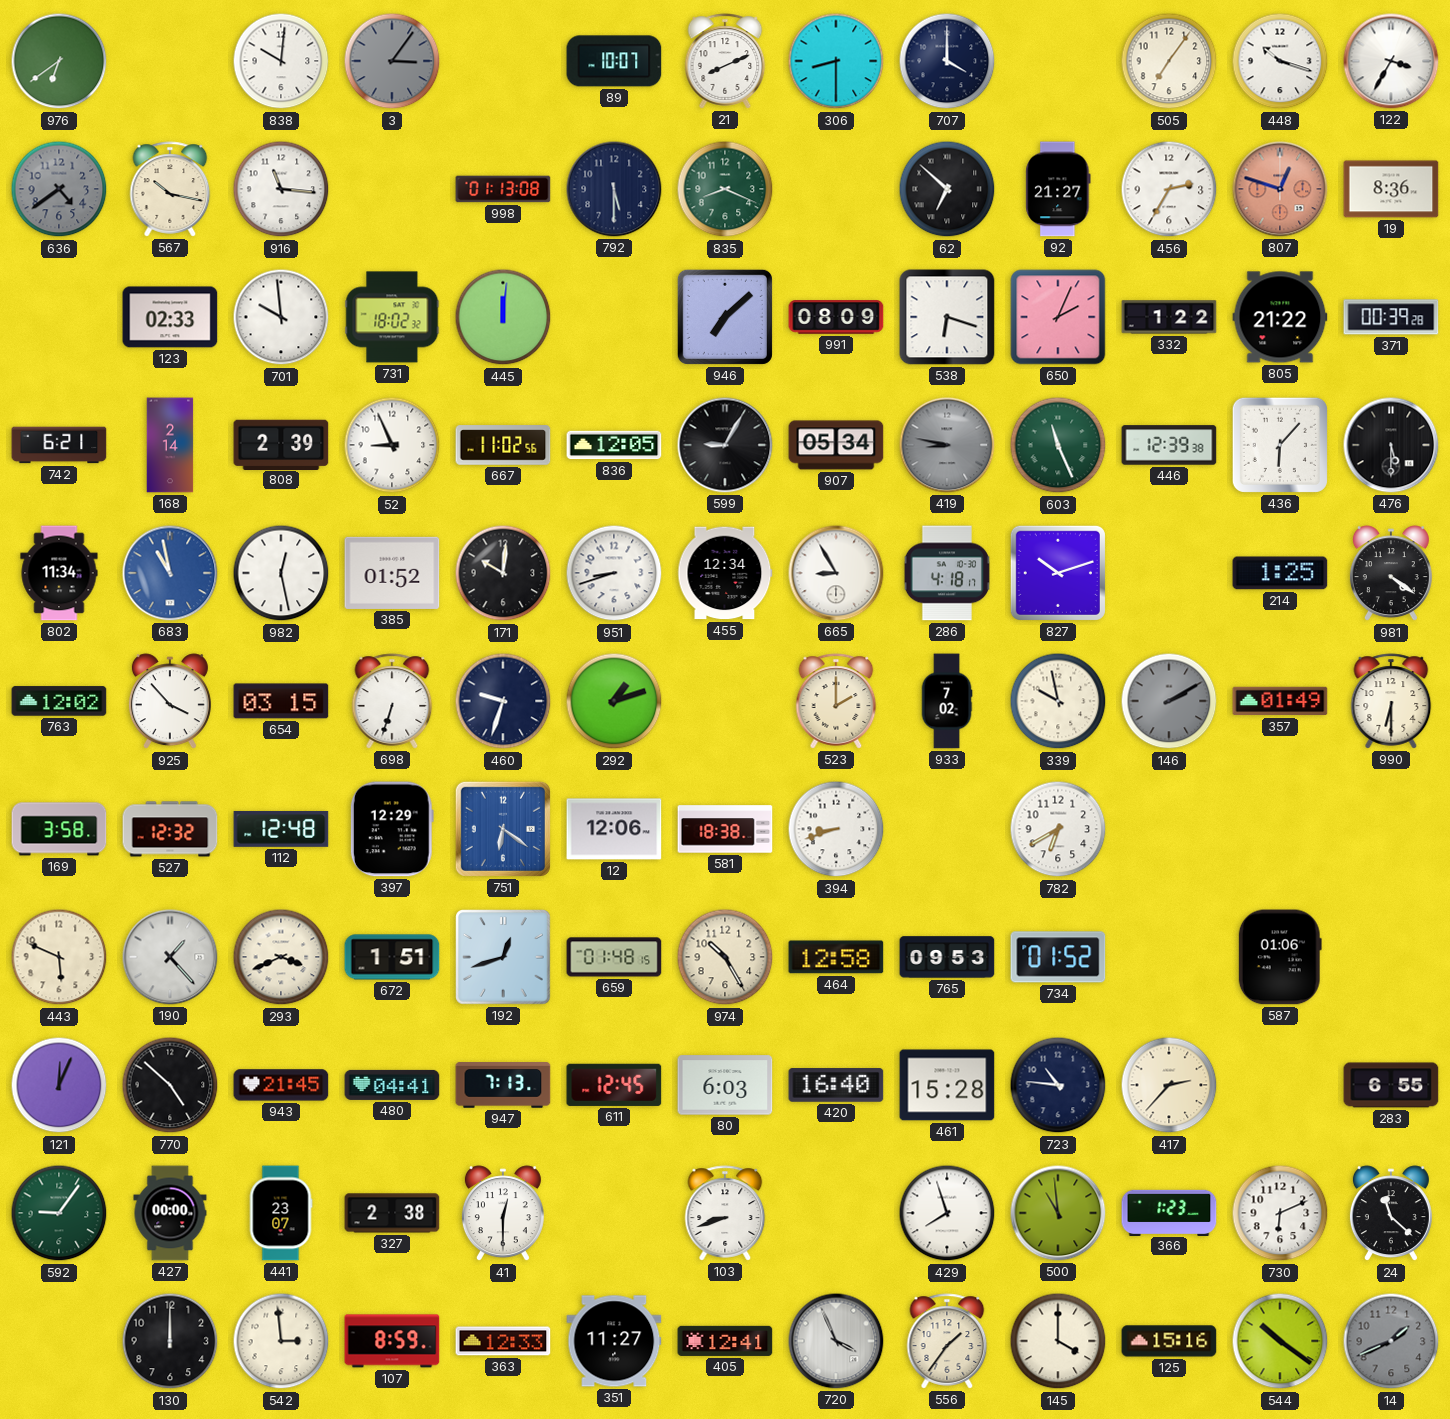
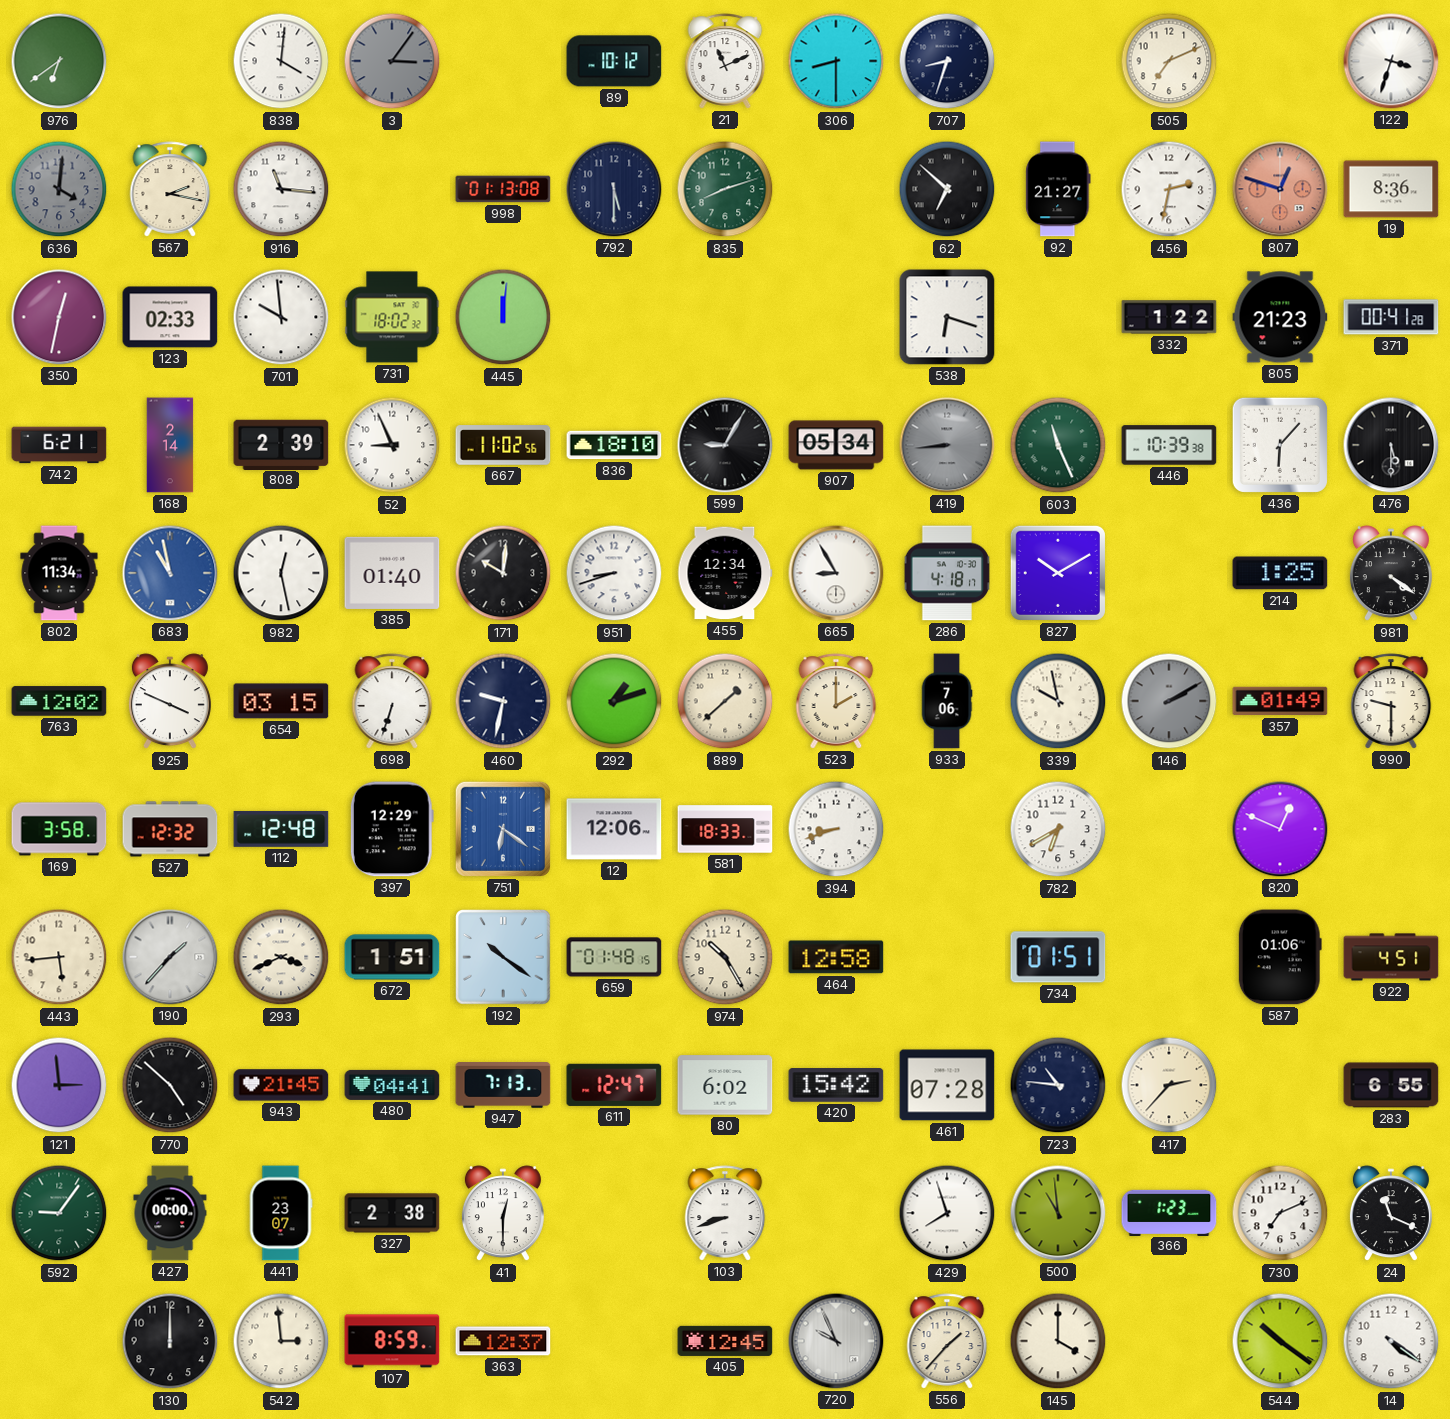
838: 10:01 -> 4:01 (281, 61)
89: 10:07 -> 10:12 (614, 61)
21: 8:11 -> 11:11 (725, 61)
707: 4:00 -> 8:33 (947, 61)
505: 7:06 -> 7:11 (1169, 61)
448: 10:18 -> none (1280, 61)
122: 3:35 -> 3:33 (1391, 61)
636: 4:39 -> 4:01 (59, 189)
567: 10:17 -> 2:17 (170, 189)
835: 8:19 -> 8:12 (725, 189)
456: 2:35 -> 2:32 (1169, 189)
350: none -> 12:32 (59, 317)
946: 7:08 -> none (725, 317)
991: 08:09 -> none (836, 317)
650: 2:04 -> none (1058, 317)
805: 21:22 -> 21:23 (1280, 317)
371: 00:39 -> 00:41 (1391, 317)
836: 12:05 -> 18:10 (614, 445)
419: 8:47 -> 8:44 (947, 445)
446: 12:39 -> 10:39 (1169, 445)
385: 01:52 -> 01:40 (392, 573)
827: 10:12 -> 10:10 (1058, 573)
925: 3:53 -> 3:49 (170, 702)
460: 9:33 -> 9:32 (503, 701)
889: none -> 1:38 (725, 701)
933: 7:02 -> 7:06 (947, 701)
990: 6:30 -> 9:30 (1391, 701)
581: 18:38 -> 18:33 (725, 829)
820: none -> 12:49 (1280, 829)
443: 5:49 -> 5:44 (59, 957)
190: 1:23 -> 1:37 (170, 957)
192: 12:42 -> 10:21 (503, 957)
765: 09:53 -> none (947, 957)
734: 01:52 -> 01:51 (1058, 957)
922: none -> 4:51 (1391, 957)
121: 12:04 -> 2:59 (59, 1085)
611: 12:45 -> 12:47 (614, 1085)
80: 6:03 -> 6:02 (725, 1085)
420: 16:40 -> 15:42 (836, 1085)
461: 15:28 -> 07:28 (947, 1085)
730: 6:11 -> 7:11 (1280, 1213)
24: 11:22 -> 11:19 (1391, 1214)
363: 12:33 -> 12:37 (503, 1341)
351: 11:27 -> none (614, 1341)
405: 12:41 -> 12:45 (725, 1341)
720: 3:56 -> 9:56 (836, 1341)
556: 1:36 -> 1:37 (947, 1341)
125: 15:16 -> none (1169, 1341)
14: 1:41 -> 4:21 (1391, 1341)
14 dial: grey -> white (1391, 1341)
